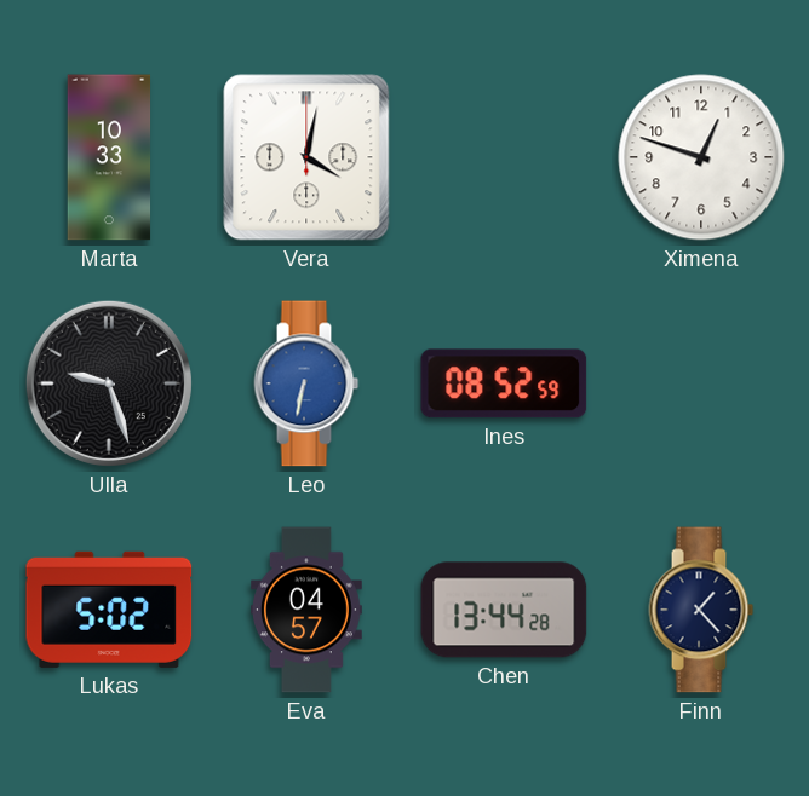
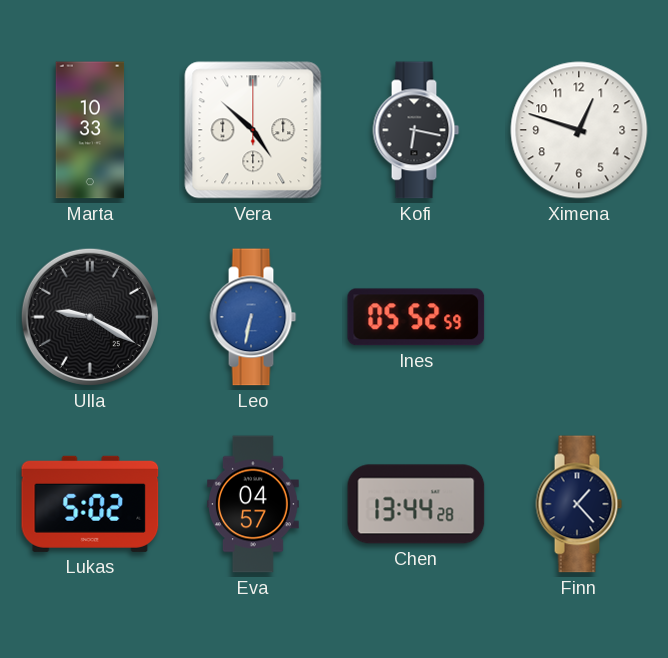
Vera: 4:02 -> 4:52 (253, 130)
Kofi: none -> 6:17 (416, 130)
Ulla: 9:27 -> 9:20 (90, 317)
Ines: 08:52 -> 05:52 (416, 317)
